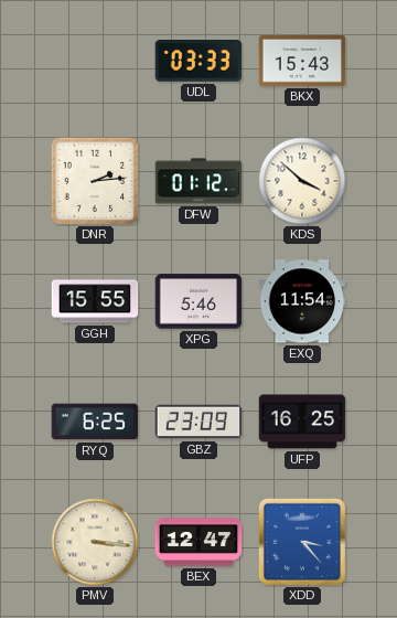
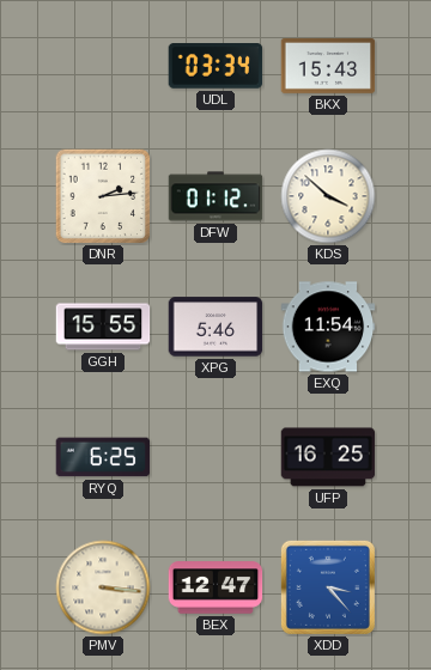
UDL: 03:33 -> 03:34 (215, 67)
GBZ: 23:09 -> none (198, 422)
